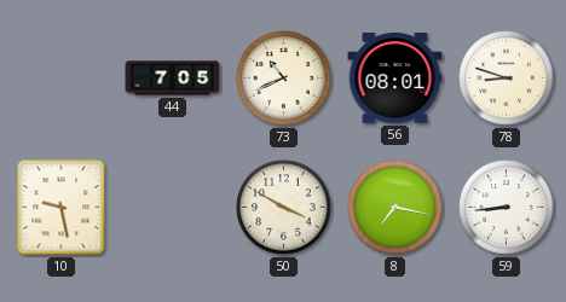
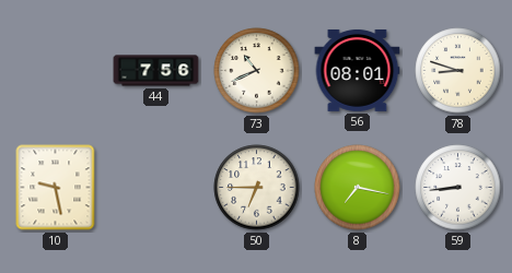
44: 7:05 -> 7:56 (156, 71)
50: 3:50 -> 6:45 (257, 188)
